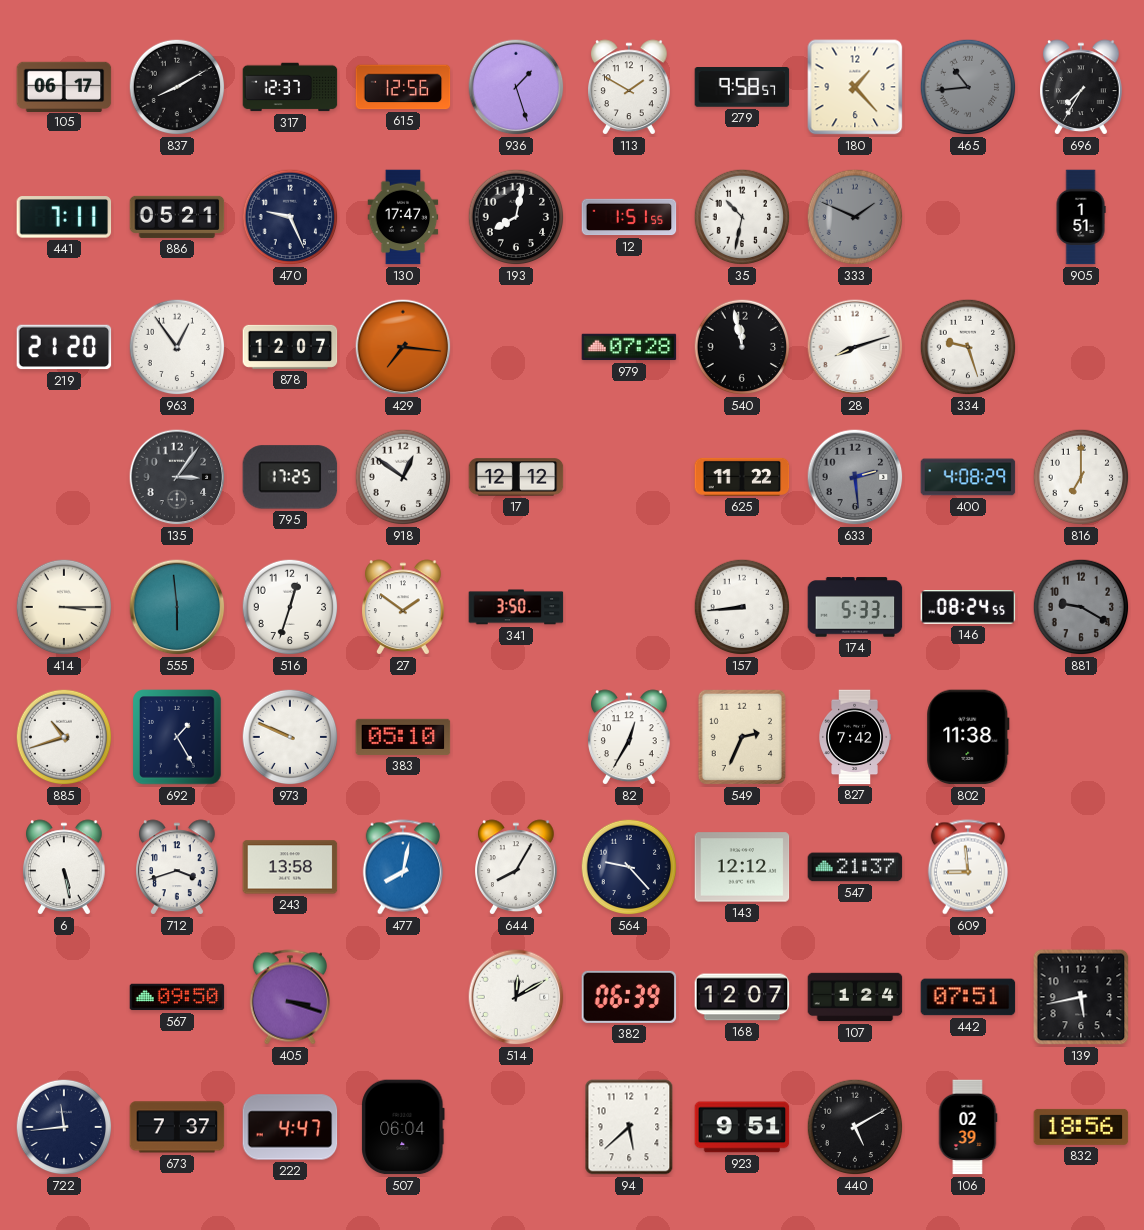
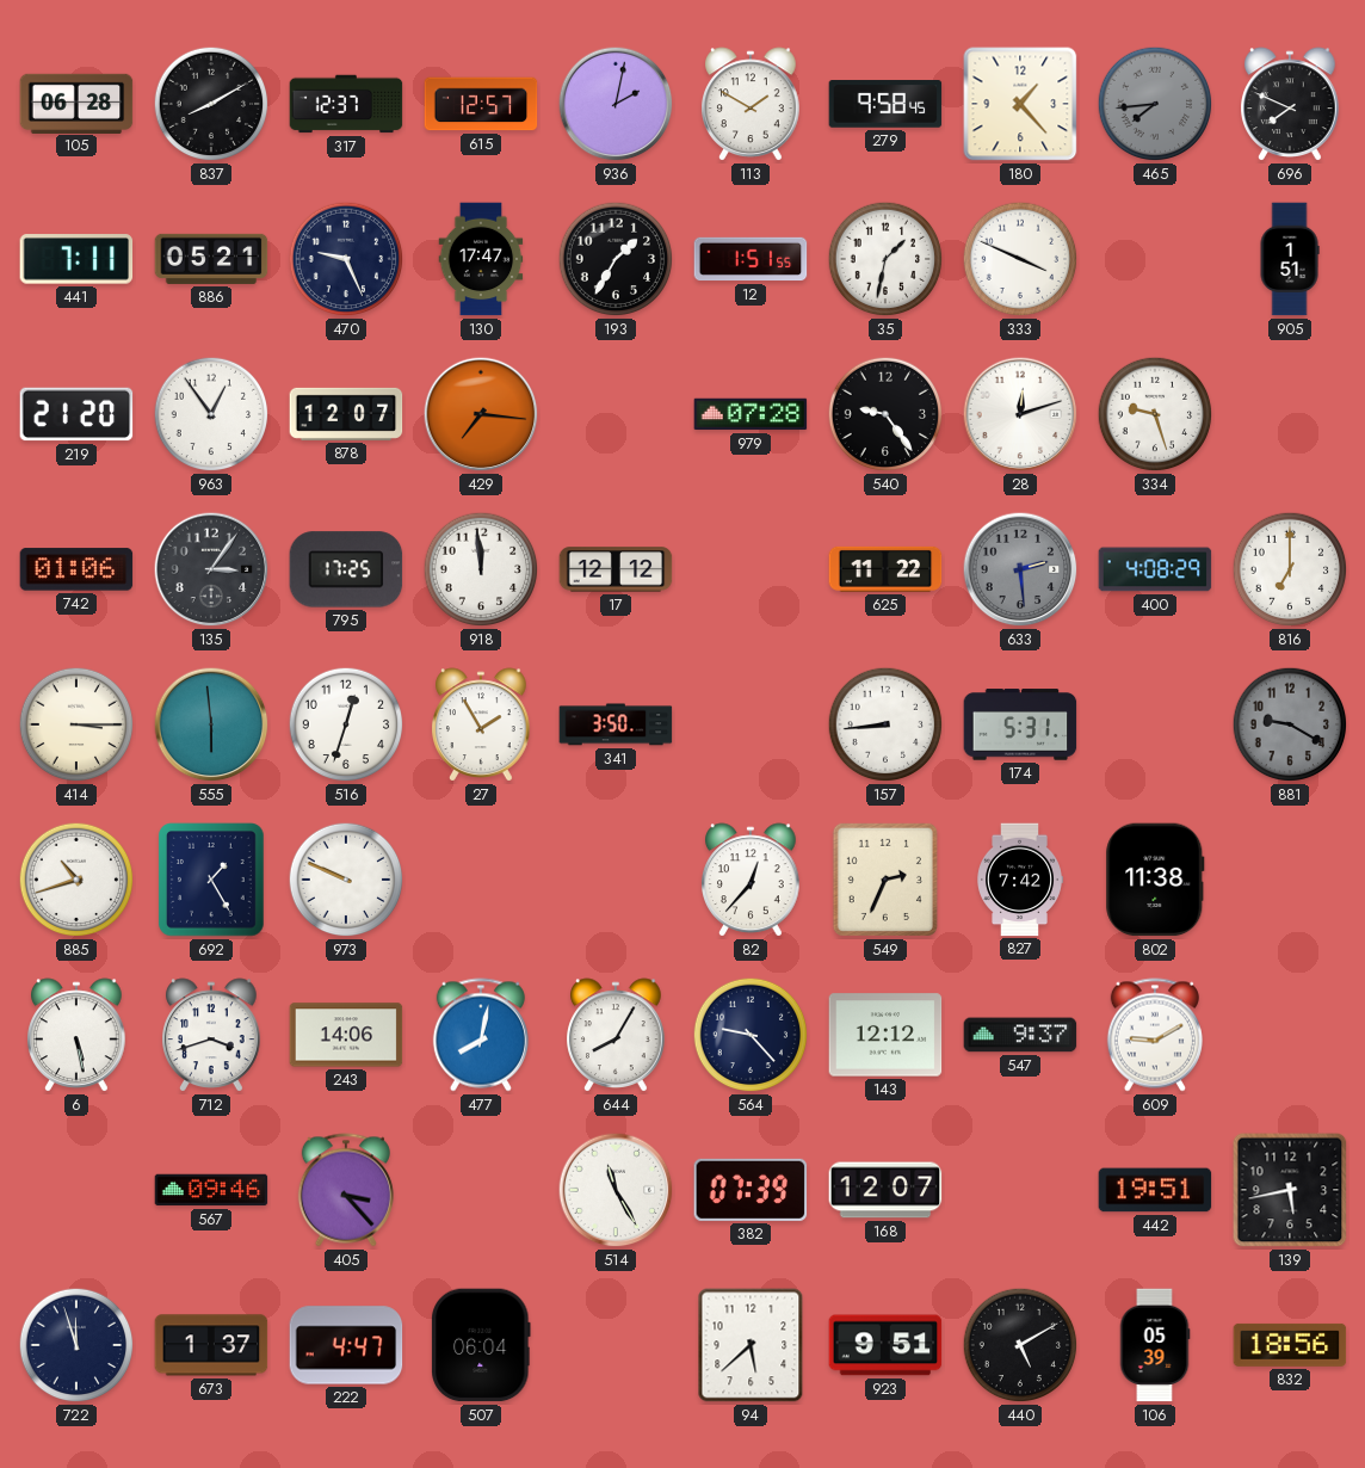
105: 06:17 -> 06:28 (76, 103)
615: 12:56 -> 12:57 (481, 104)
936: 1:27 -> 2:02 (616, 104)
279: 9:58:57 -> 9:58:45 (885, 104)
465: 10:44 -> 7:44 (1155, 104)
696: 7:35 -> 7:49 (1291, 104)
193: 8:02 -> 1:35 (616, 259)
35: 10:32 -> 1:32 (885, 259)
333: 1:49 -> 3:49 (1020, 259)
333 dial: grey -> white (1020, 259)
540: 11:58 -> 9:24 (885, 414)
28: 8:12 -> 12:12 (1020, 414)
742: none -> 01:06 (76, 569)
918: 12:51 -> 11:59 (481, 569)
27: 1:51 -> 1:55 (482, 724)
174: 5:33 -> 5:31 (1020, 724)
146: 08:24 -> none (968, 607)
383: 05:10 -> none (403, 737)
82: 12:35 -> 12:37 (752, 880)
243: 13:58 -> 14:06 (346, 1035)
547: 21:37 -> 9:37 (1020, 1035)
609: 8:59 -> 9:10 (1155, 1035)
567: 09:50 -> 09:46 (211, 1190)
405: 3:18 -> 3:23 (346, 1190)
514: 12:10 -> 11:25 (616, 1190)
382: 06:39 -> 07:39 (751, 1190)
107: 1:24 -> none (855, 997)
442: 07:51 -> 19:51 (1155, 1190)
722: 11:44 -> 11:57 (76, 1345)
673: 7:37 -> 1:37 (211, 1345)
106: 02:39 -> 05:39 (1155, 1345)
